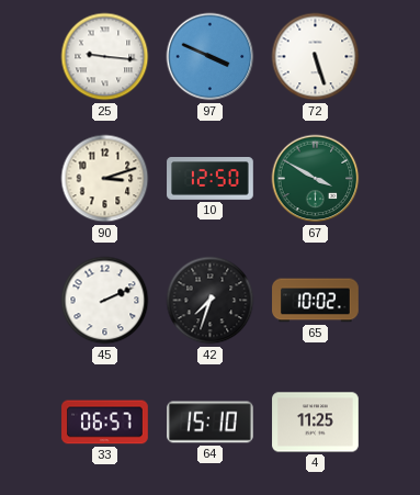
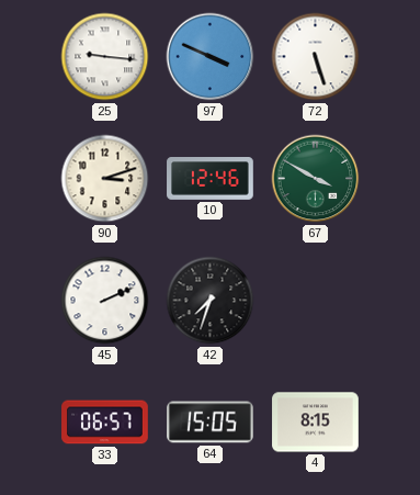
10: 12:50 -> 12:46 (211, 179)
65: 10:02 -> none (316, 301)
64: 15:10 -> 15:05 (211, 423)
4: 11:25 -> 8:15 (316, 423)
